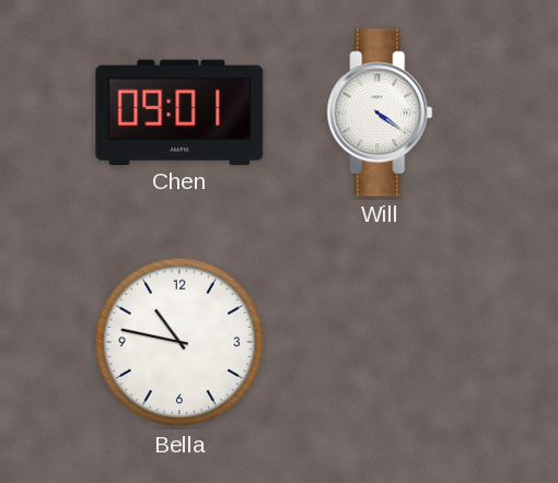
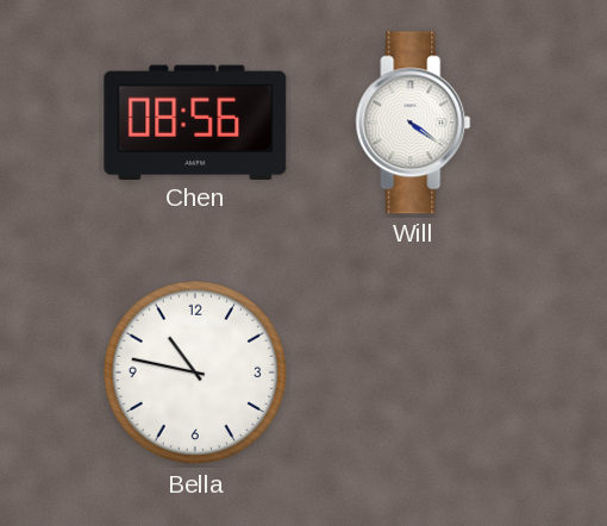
Chen: 09:01 -> 08:56 (195, 121)
